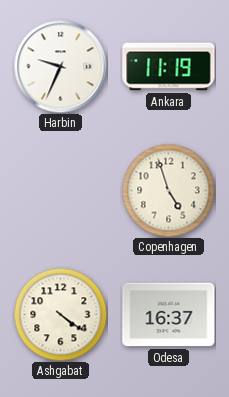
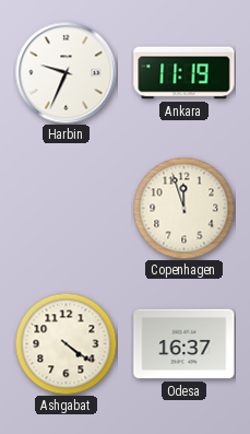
Copenhagen: 4:57 -> 11:57 (183, 208)
